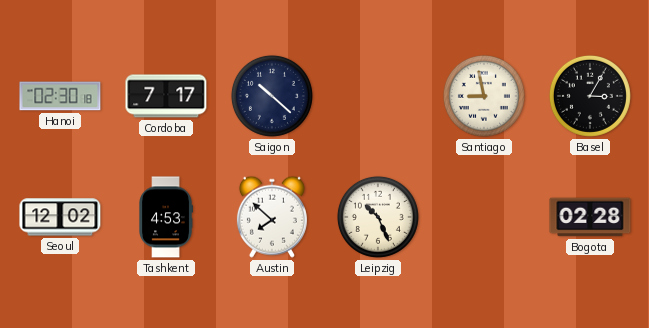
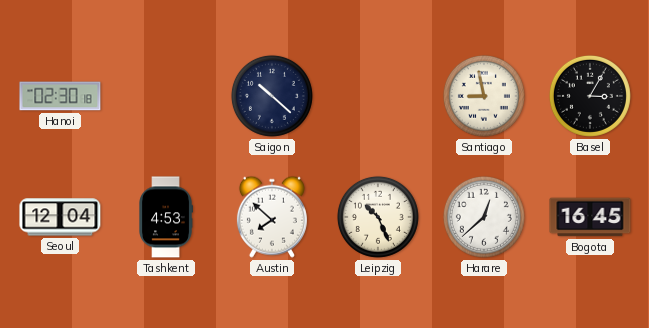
Cordoba: 7:17 -> none (166, 96)
Seoul: 12:02 -> 12:04 (60, 217)
Harare: none -> 12:38 (484, 217)
Bogota: 02:28 -> 16:45 (590, 217)
